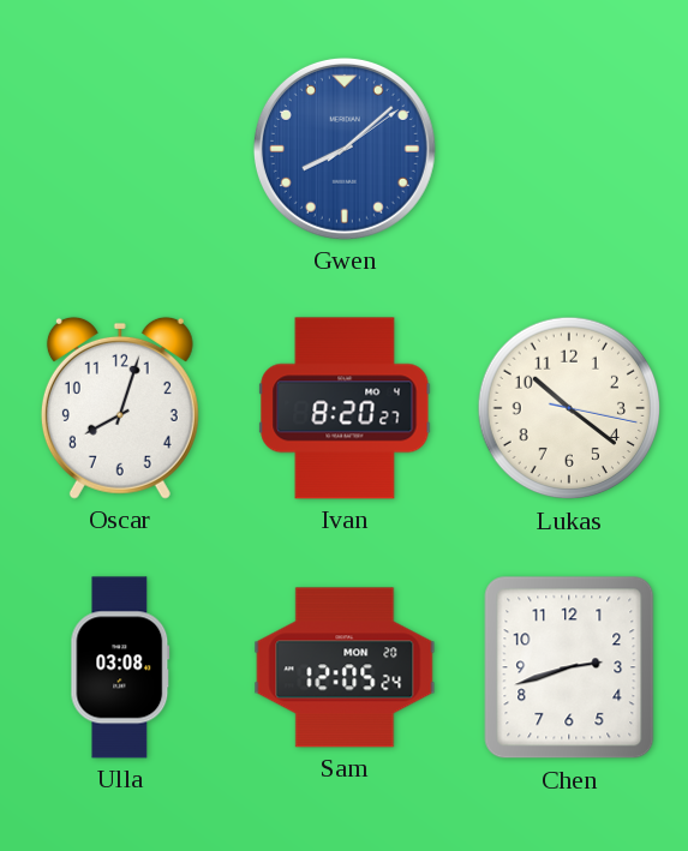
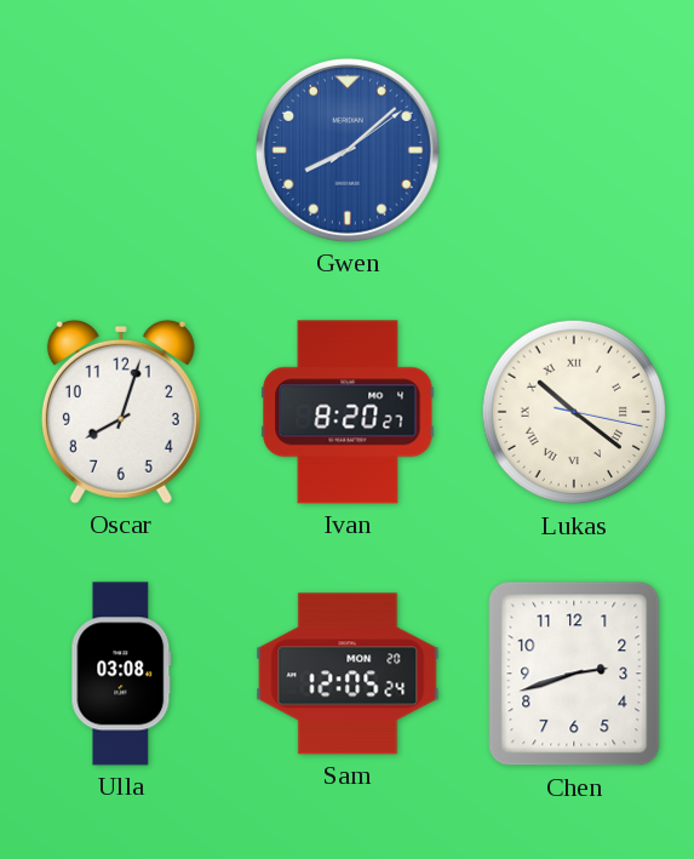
Lukas numerals: Arabic -> Roman (574, 412)
